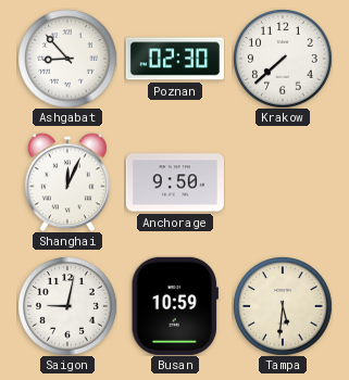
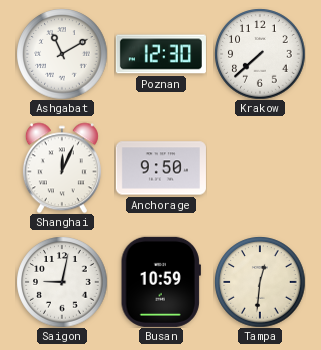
Ashgabat: 8:53 -> 11:10 (62, 54)
Poznan: 02:30 -> 12:30 (161, 54)
Tampa: 5:31 -> 12:31 (260, 282)
